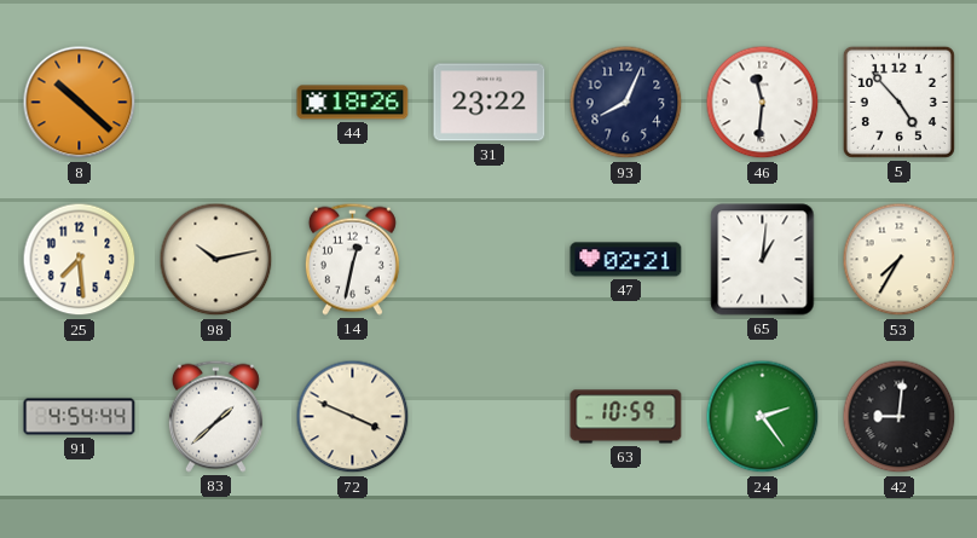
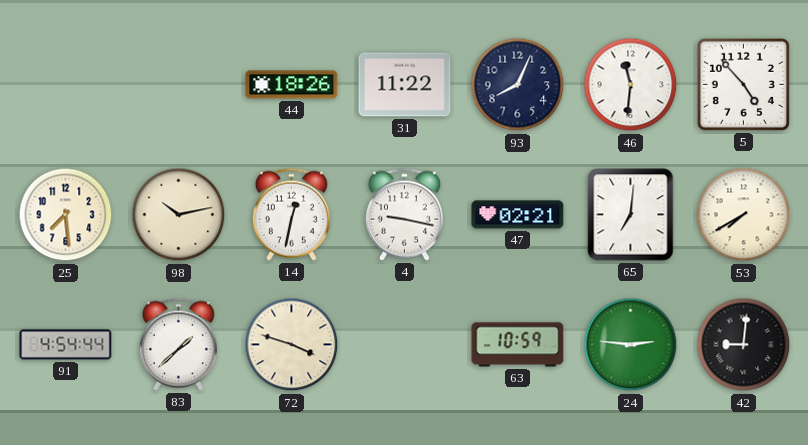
8: 10:22 -> none (80, 103)
31: 23:22 -> 11:22 (405, 85)
4: none -> 9:17 (404, 214)
65: 1:01 -> 7:01 (631, 215)
53: 7:35 -> 7:40 (744, 215)
72: 3:49 -> 3:48 (292, 345)
24: 2:24 -> 2:46 (631, 345)
